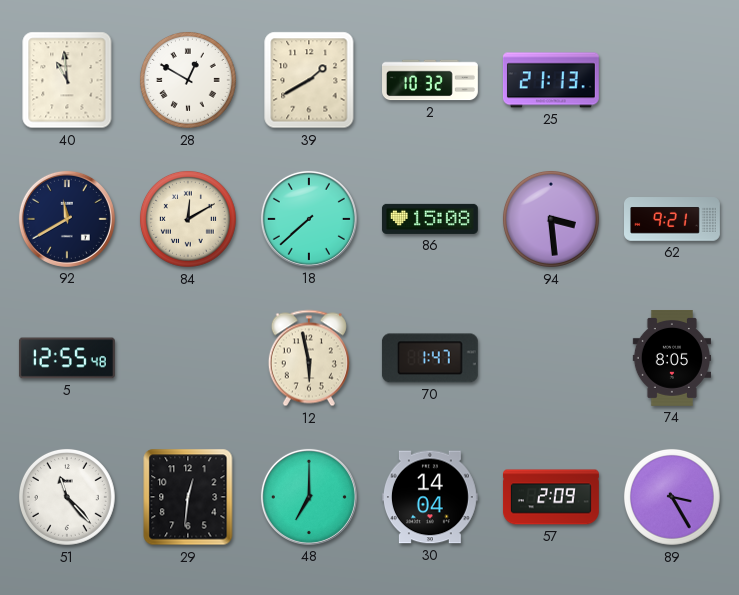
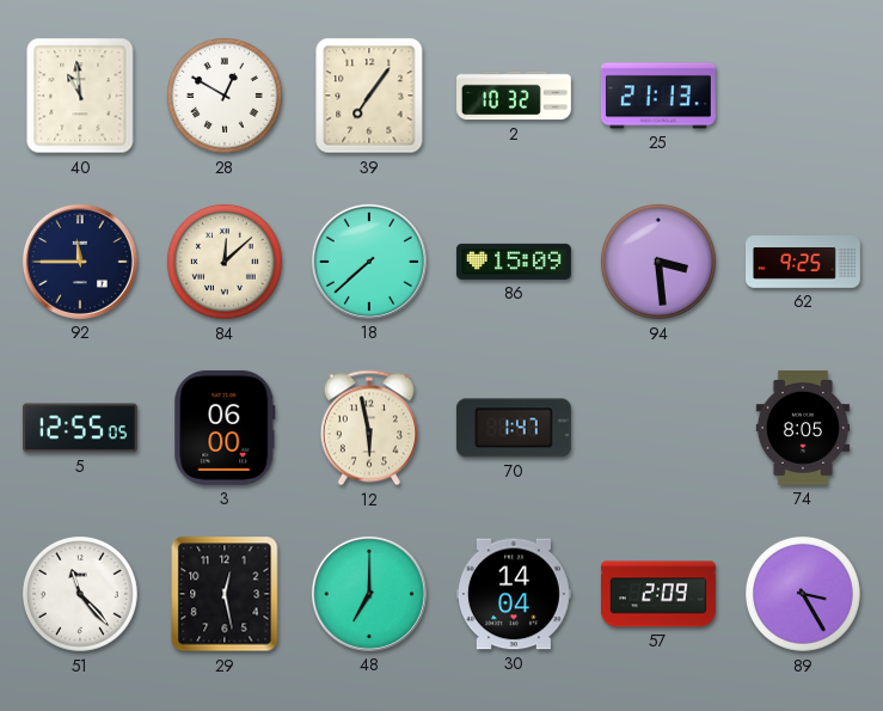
39: 1:40 -> 7:06 (369, 96)
92: 11:40 -> 11:45 (80, 262)
84: 12:10 -> 12:08 (225, 262)
86: 15:08 -> 15:09 (514, 262)
62: 9:21 -> 9:25 (804, 262)
5: 12:55:48 -> 12:55:05 (80, 428)
3: none -> 06:00 (225, 428)
29: 12:31 -> 12:28 (225, 594)
